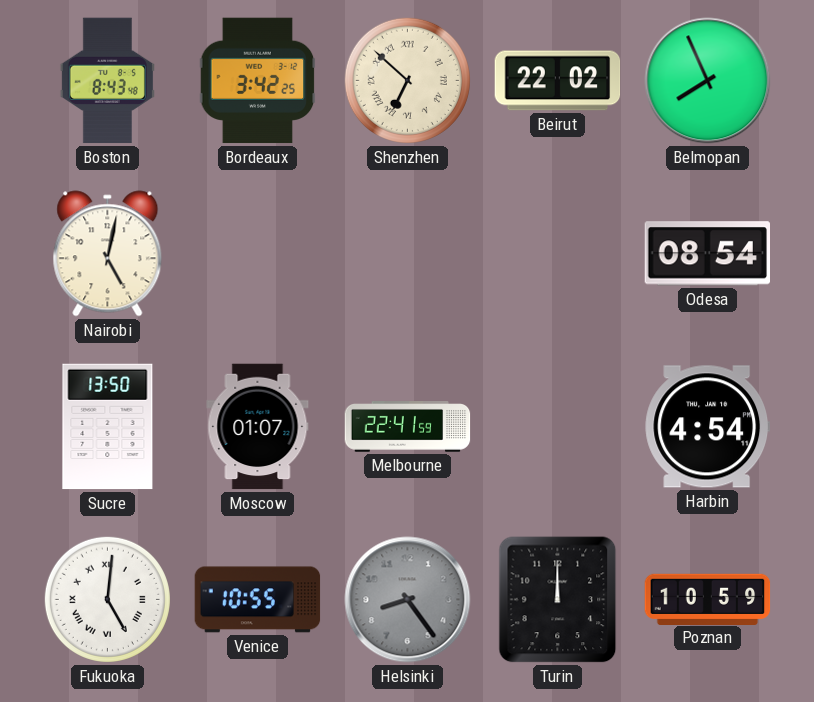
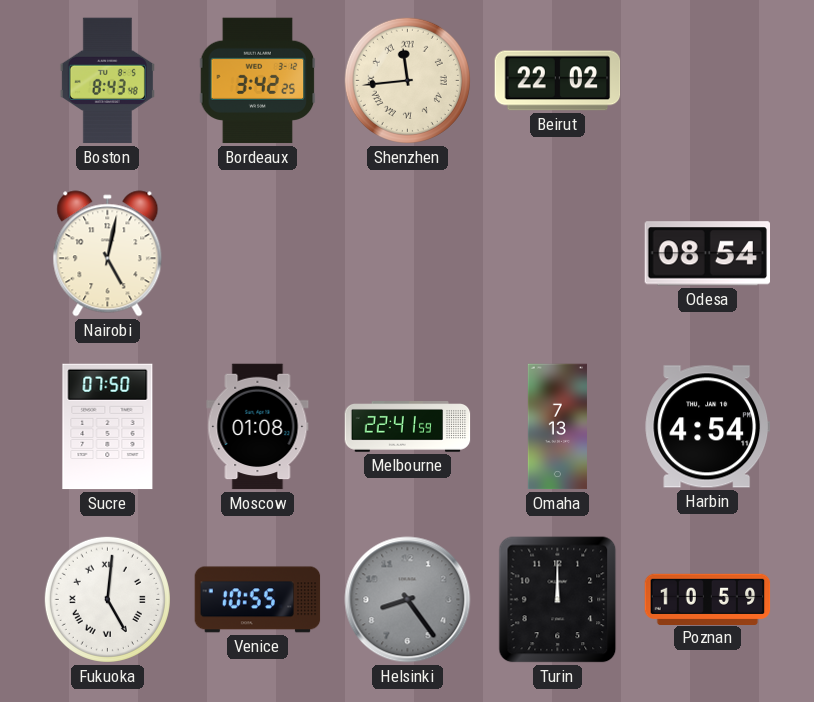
Shenzhen: 6:52 -> 11:44 (407, 80)
Belmopan: 7:56 -> none (708, 81)
Sucre: 13:50 -> 07:50 (108, 427)
Moscow: 01:07 -> 01:08 (258, 427)
Omaha: none -> 7:13 (557, 427)
